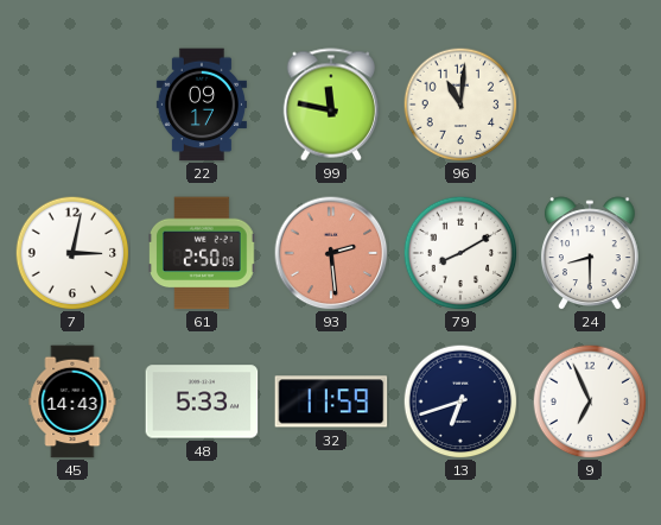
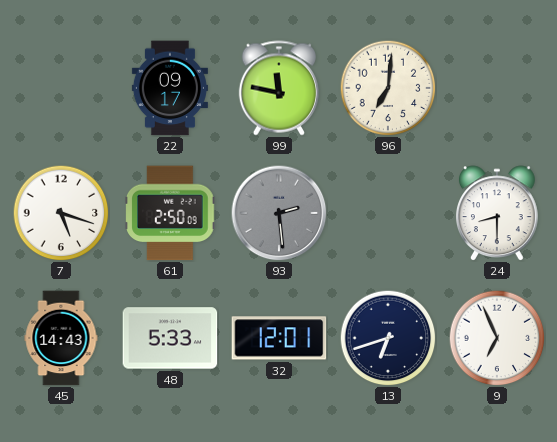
96: 11:01 -> 7:01 (388, 88)
7: 3:02 -> 5:18 (61, 213)
93 dial: salmon -> grey (279, 213)
79: 8:10 -> none (460, 253)
32: 11:59 -> 12:01 (279, 338)
